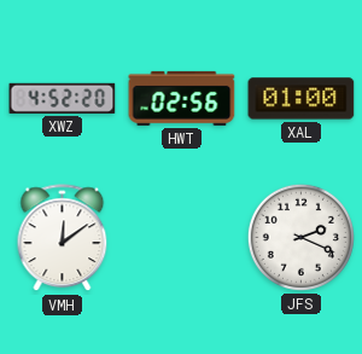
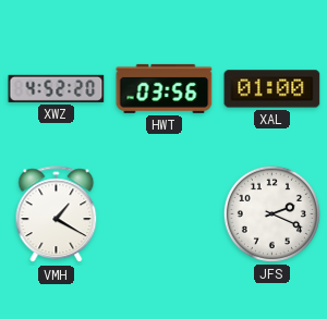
HWT: 02:56 -> 03:56 (165, 88)
VMH: 12:09 -> 1:20 (57, 214)
